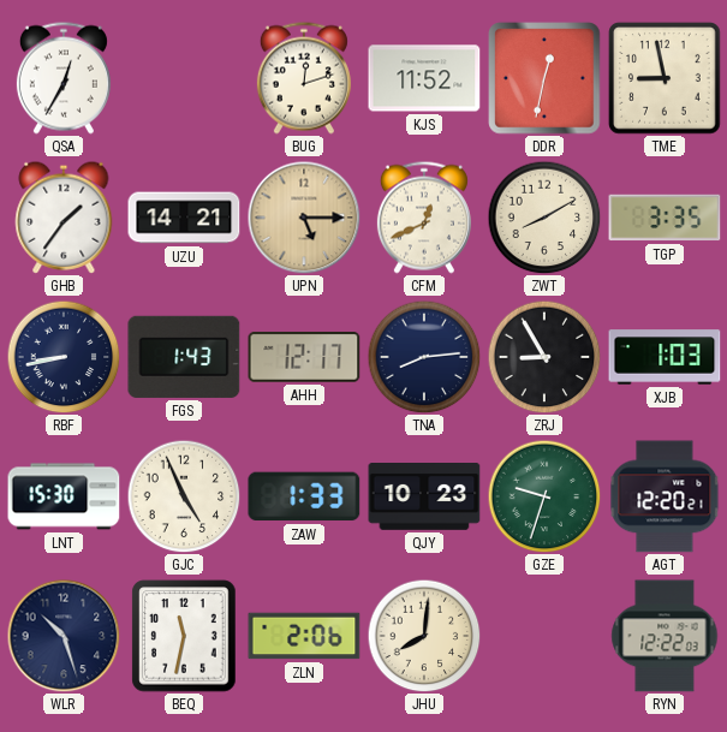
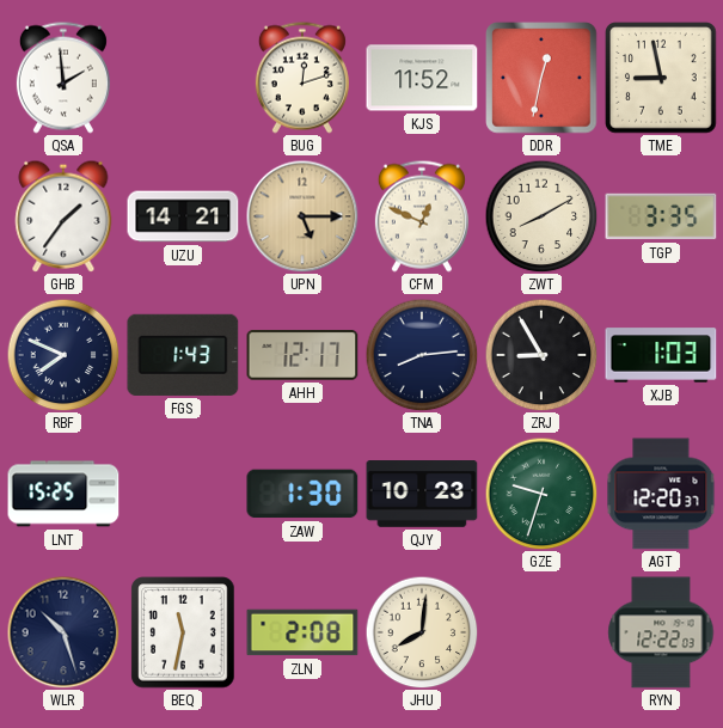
QSA: 12:35 -> 1:59 (63, 78)
CFM: 12:41 -> 12:49 (422, 216)
RBF: 8:43 -> 7:49 (63, 355)
LNT: 15:30 -> 15:25 (63, 494)
GJC: 4:56 -> none (184, 496)
ZAW: 1:33 -> 1:30 (302, 494)
AGT: 12:20:21 -> 12:20:37 (661, 494)
ZLN: 2:06 -> 2:08 (302, 632)
